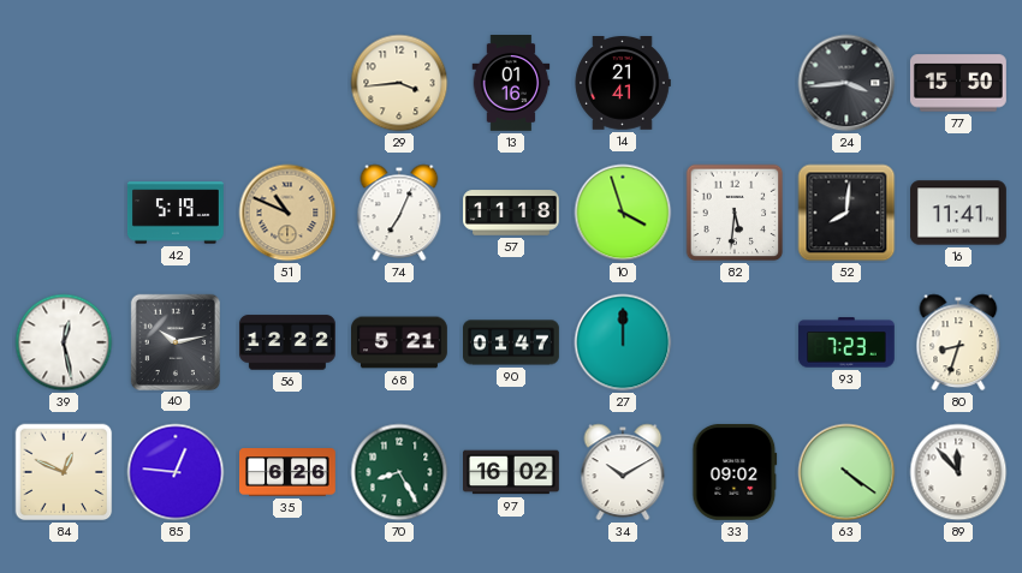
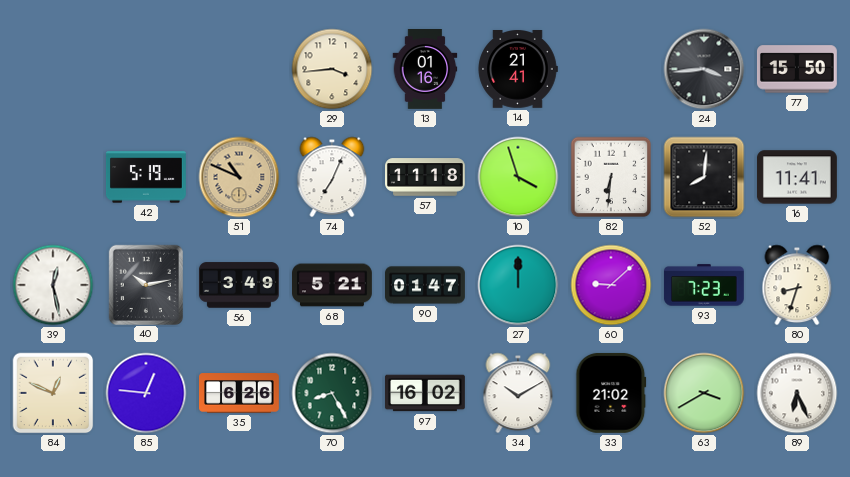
82: 5:31 -> 6:31 (611, 177)
56: 12:22 -> 3:49 (239, 285)
60: none -> 9:08 (611, 285)
33: 09:02 -> 21:02 (611, 393)
63: 4:21 -> 3:40 (704, 393)
89: 11:53 -> 6:26 (797, 393)
